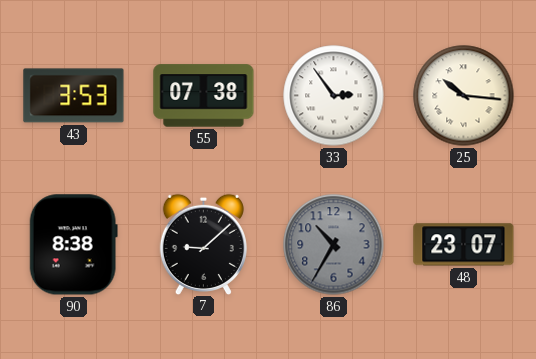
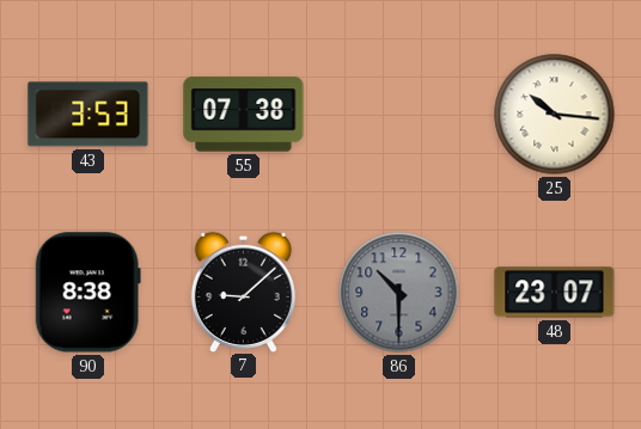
33: 2:54 -> none (334, 96)
86: 10:35 -> 10:30 (399, 293)
